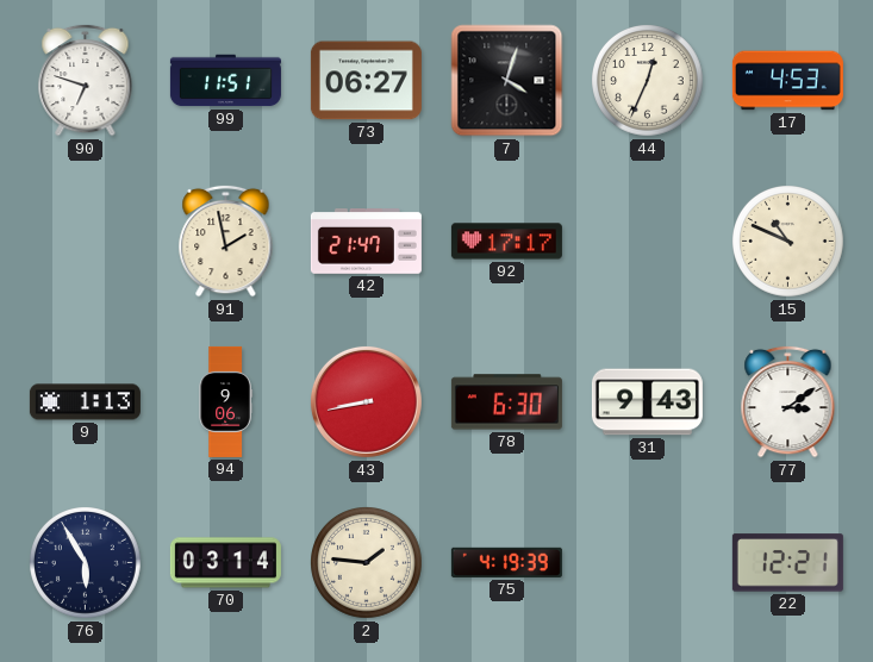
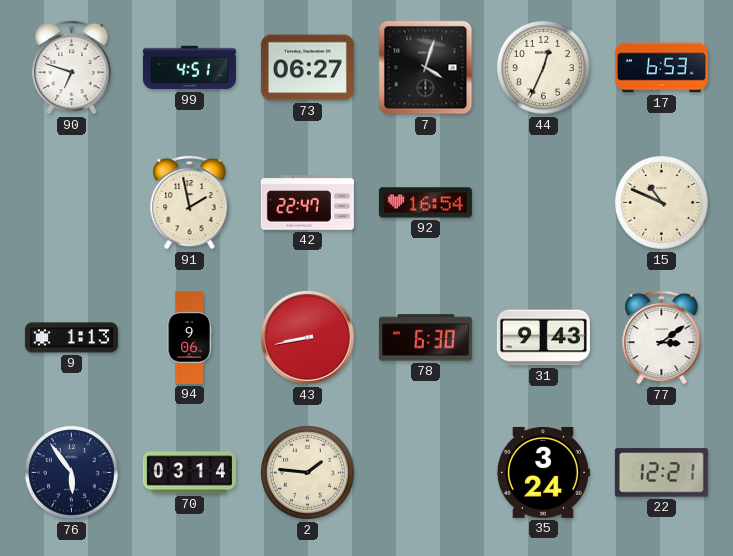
99: 11:51 -> 4:51 (189, 68)
17: 4:53 -> 6:53 (661, 68)
42: 21:47 -> 22:47 (307, 203)
92: 17:17 -> 16:54 (425, 203)
76: 5:55 -> 5:54 (72, 473)
75: 4:19 -> none (506, 562)
35: none -> 3:24 (543, 472)
